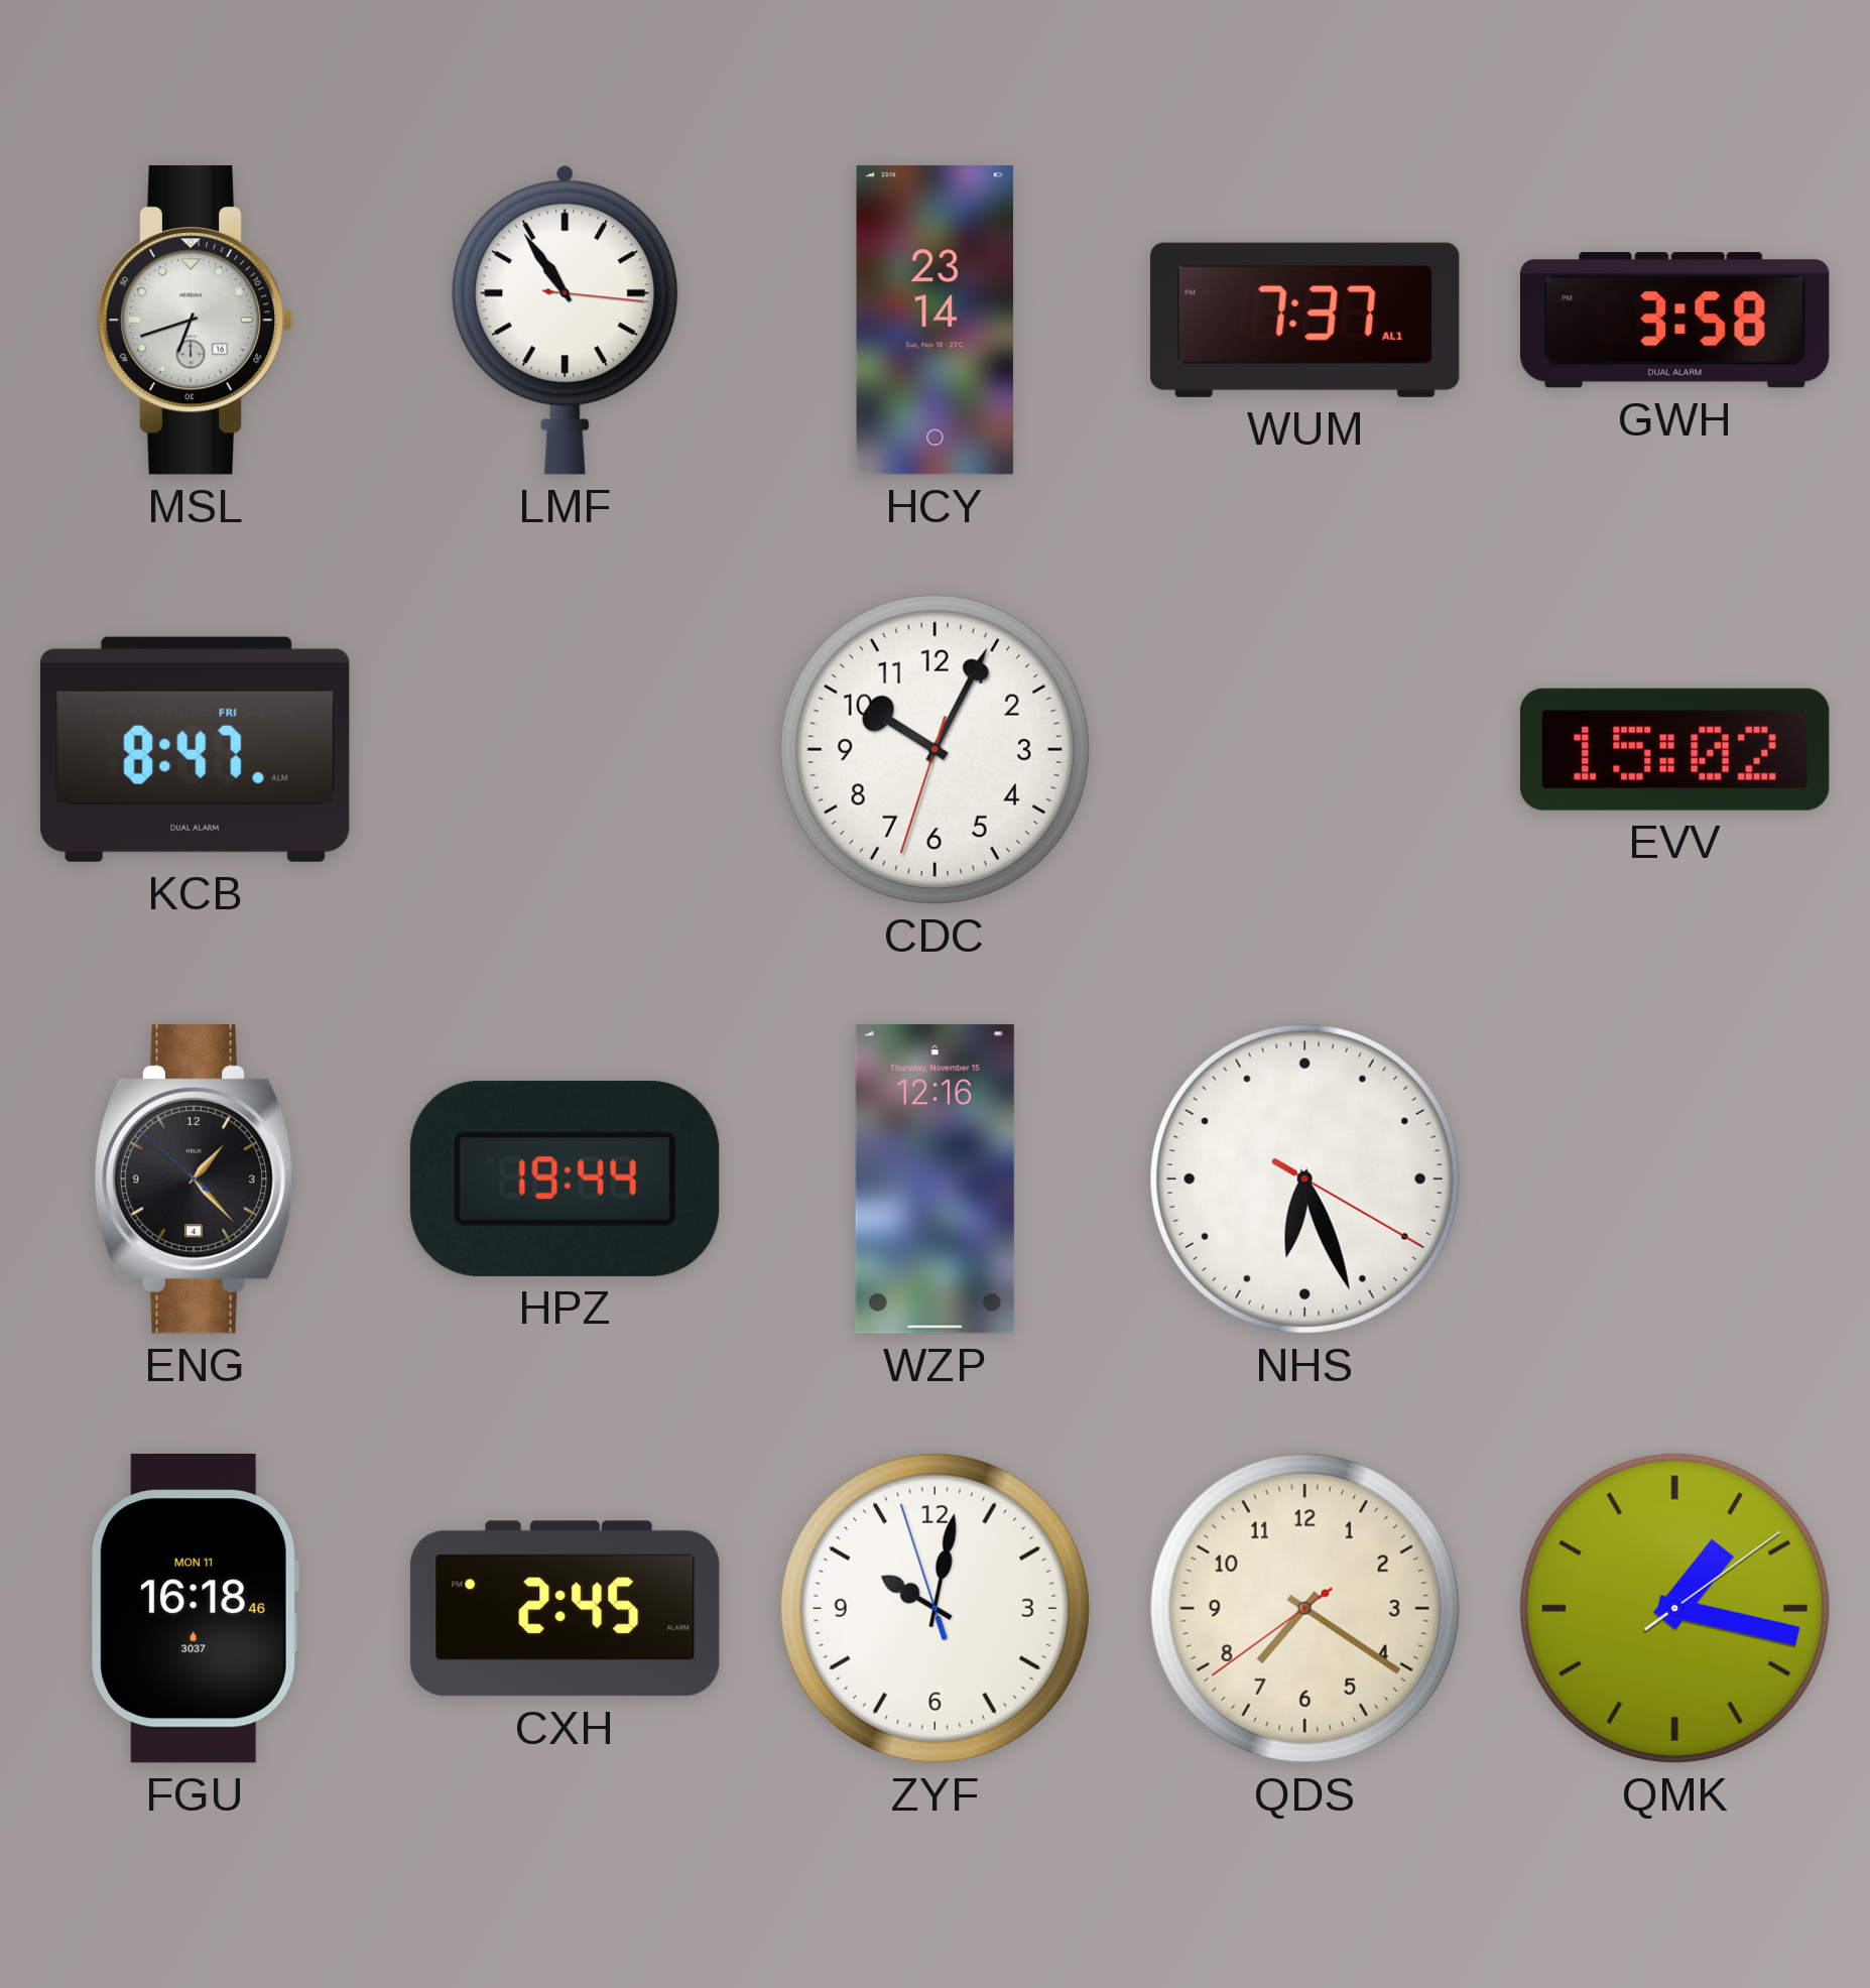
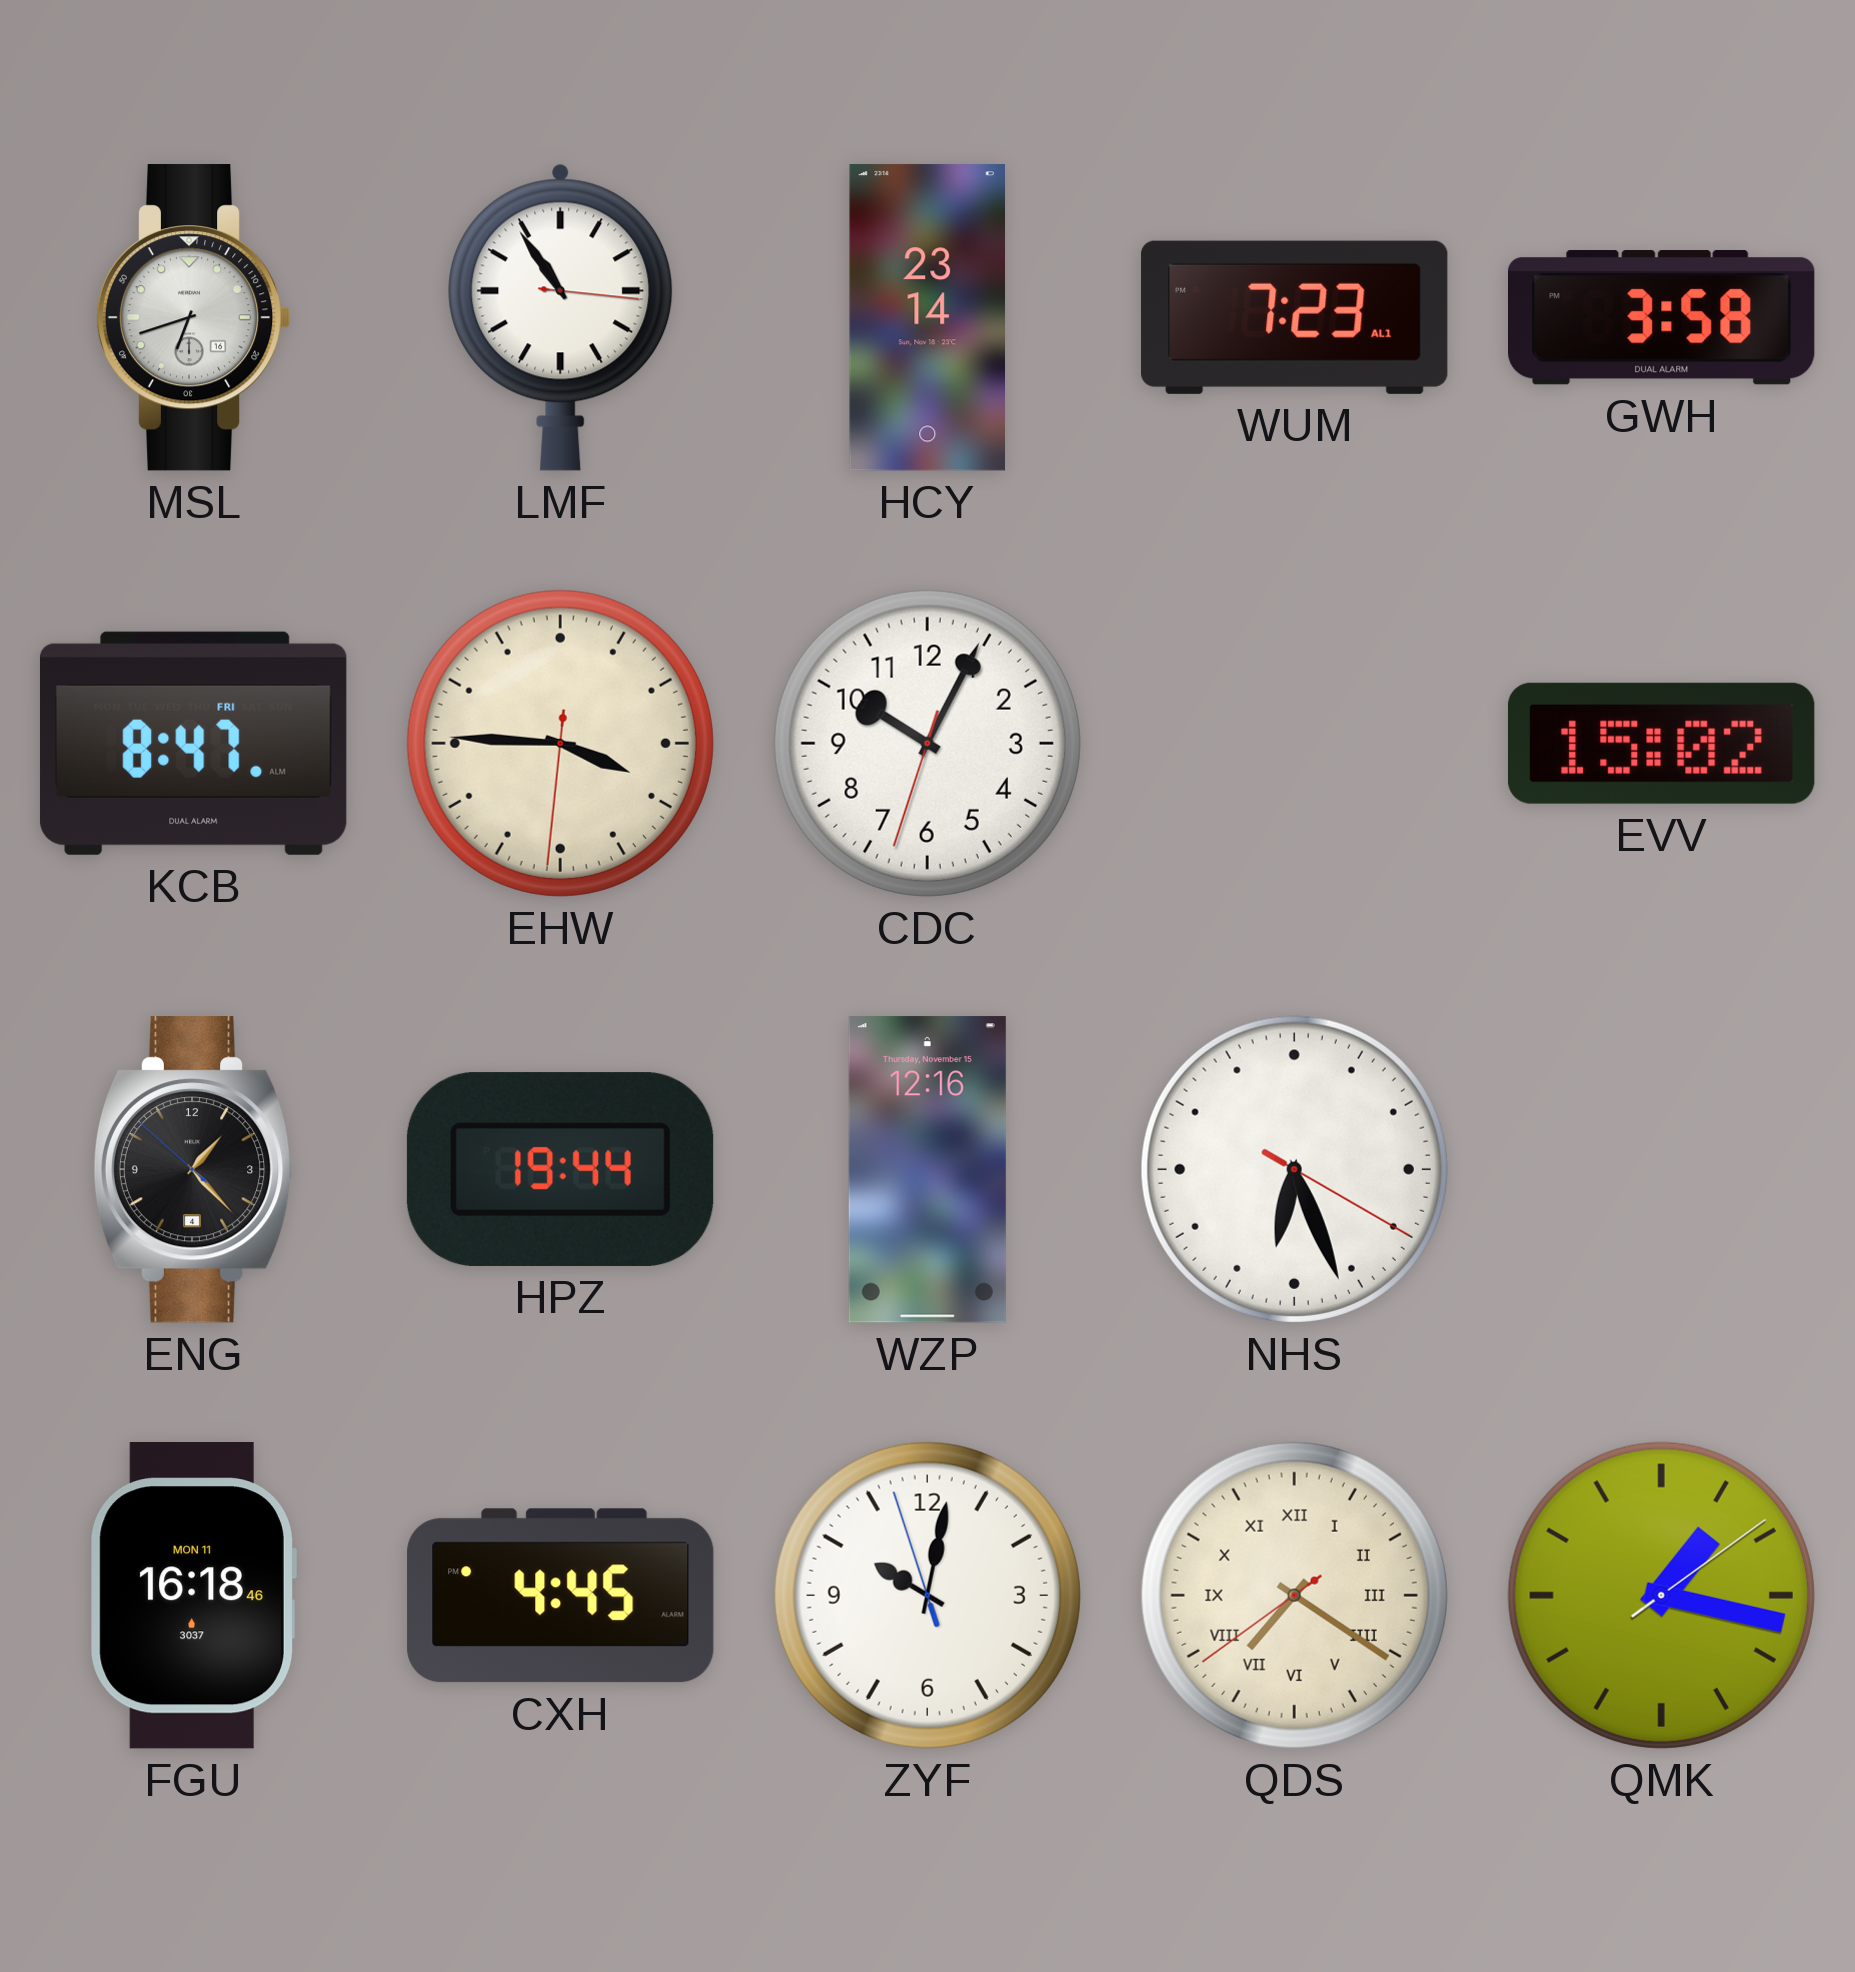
WUM: 7:37 -> 7:23 (1295, 317)
EHW: none -> 3:45 (560, 743)
CXH: 2:45 -> 4:45 (561, 1596)
QDS numerals: Arabic -> Roman (1294, 1595)
